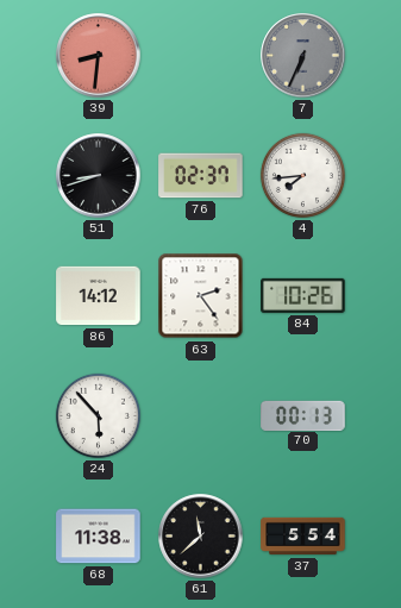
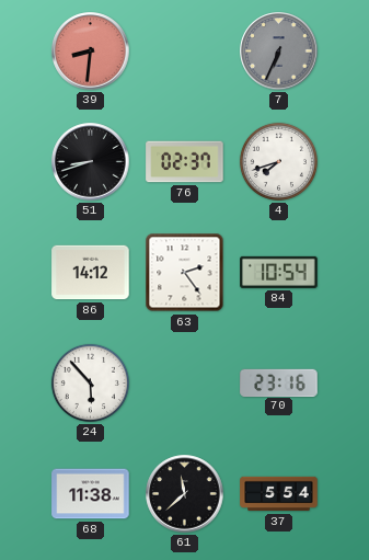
4: 7:44 -> 7:42 (278, 161)
84: 10:26 -> 10:54 (279, 272)
70: 00:13 -> 23:16 (279, 382)
